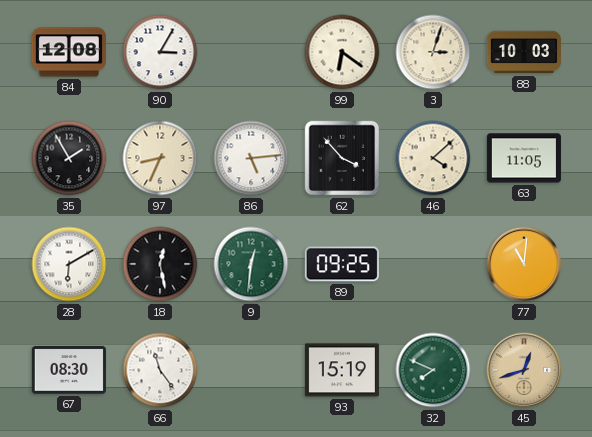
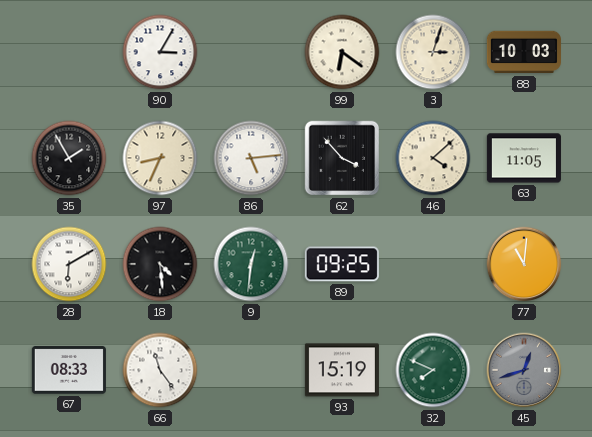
84: 12:08 -> none (69, 52)
18: 12:28 -> 4:29 (160, 264)
67: 08:30 -> 08:33 (69, 370)
45 dial: champagne -> grey (524, 370)
